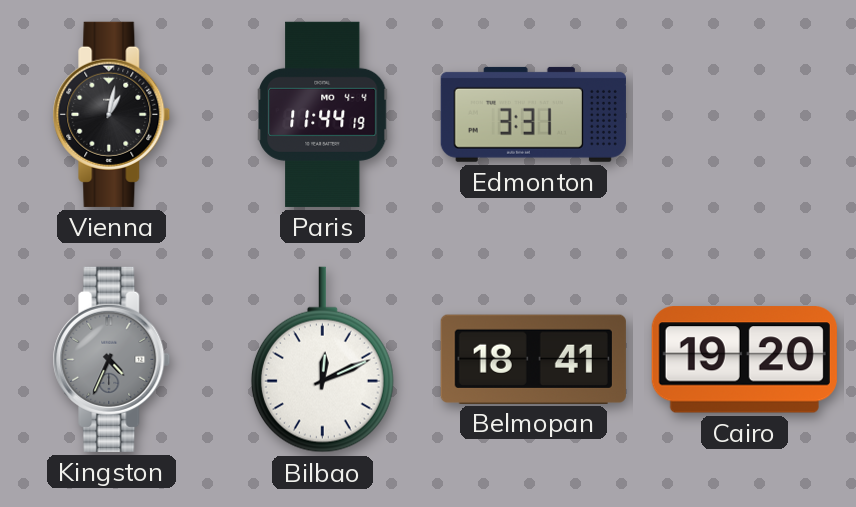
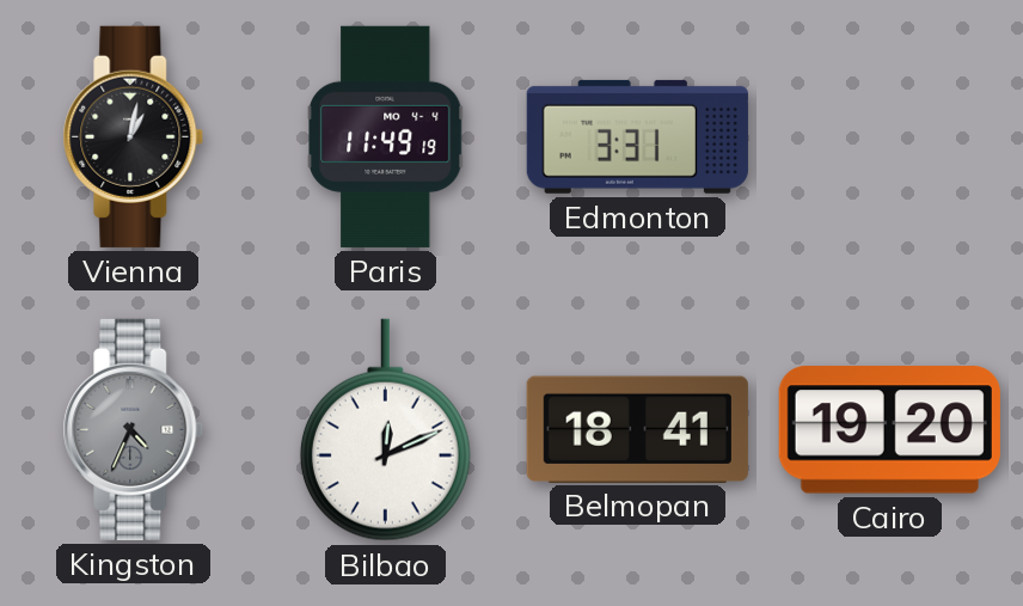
Paris: 11:44 -> 11:49 (386, 136)
